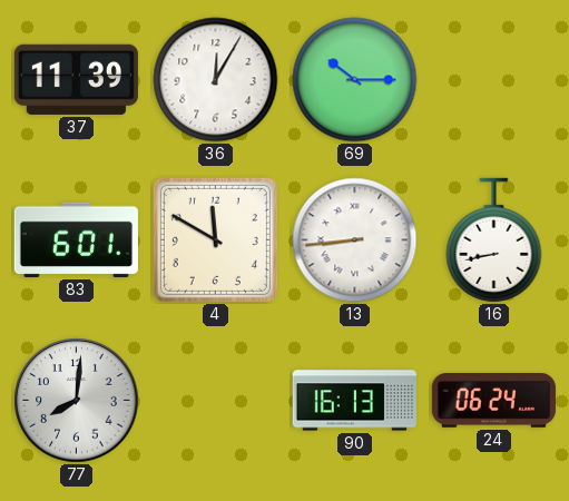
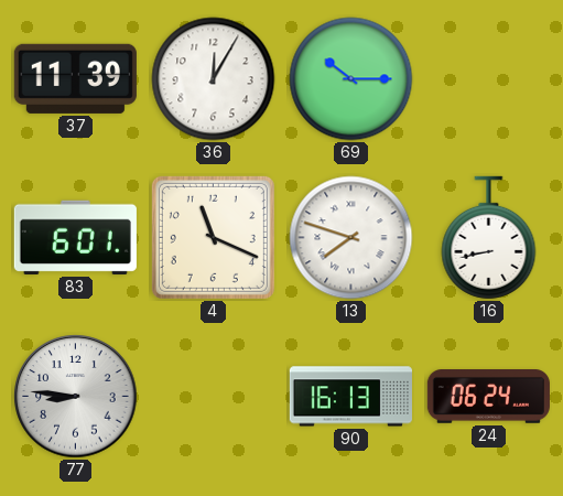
4: 11:50 -> 11:19 (213, 237)
13: 8:44 -> 7:48 (351, 238)
77: 8:01 -> 8:46 (76, 397)
